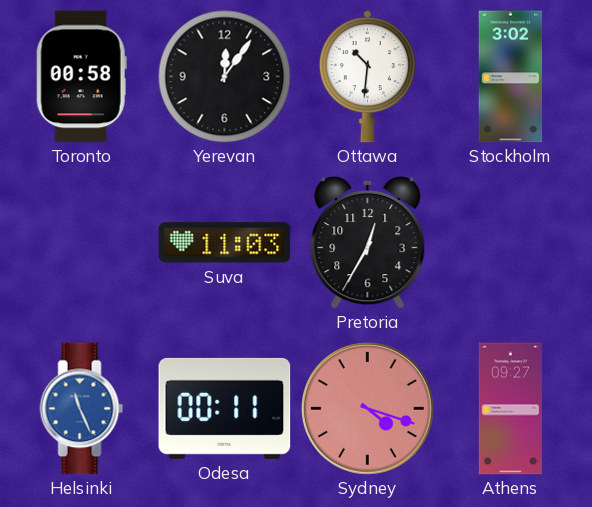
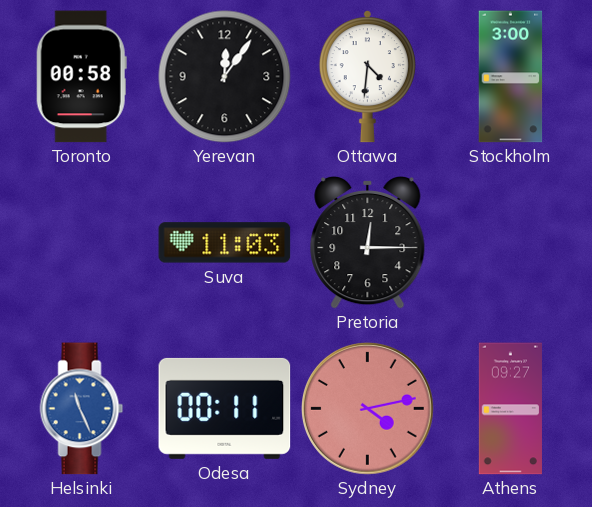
Ottawa: 10:31 -> 4:31 (367, 77)
Stockholm: 3:02 -> 3:00 (511, 77)
Pretoria: 12:35 -> 12:15 (368, 243)
Sydney: 4:18 -> 4:13 (367, 408)
